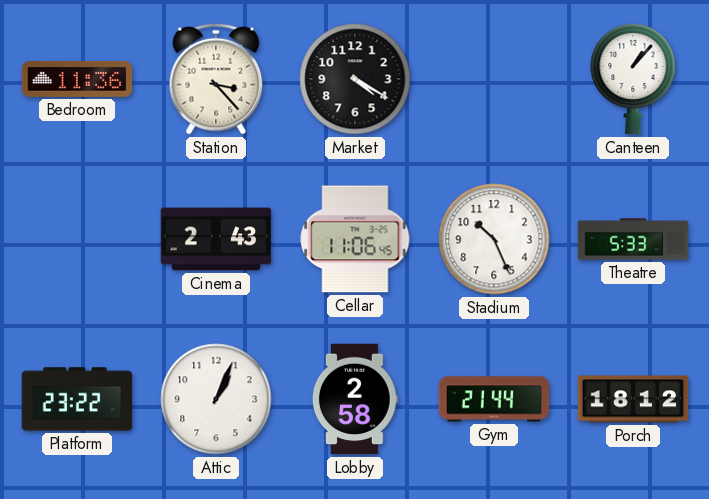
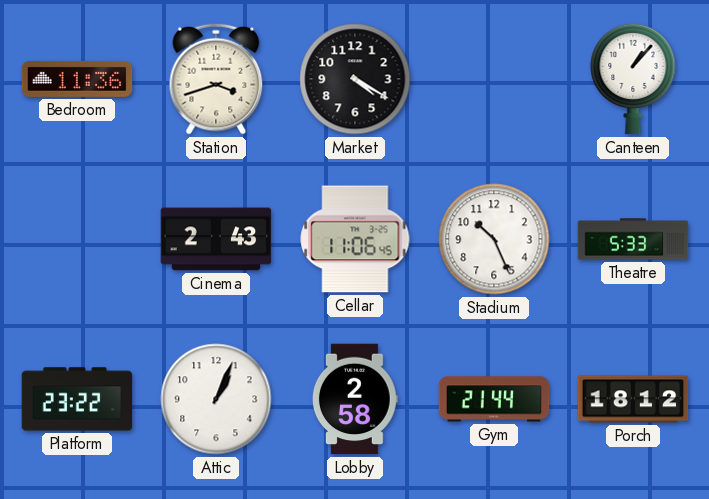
Station: 3:23 -> 3:42 (216, 79)
